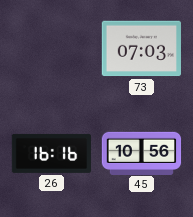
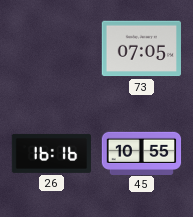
73: 07:03 -> 07:05 (141, 49)
45: 10:56 -> 10:55 (142, 153)
